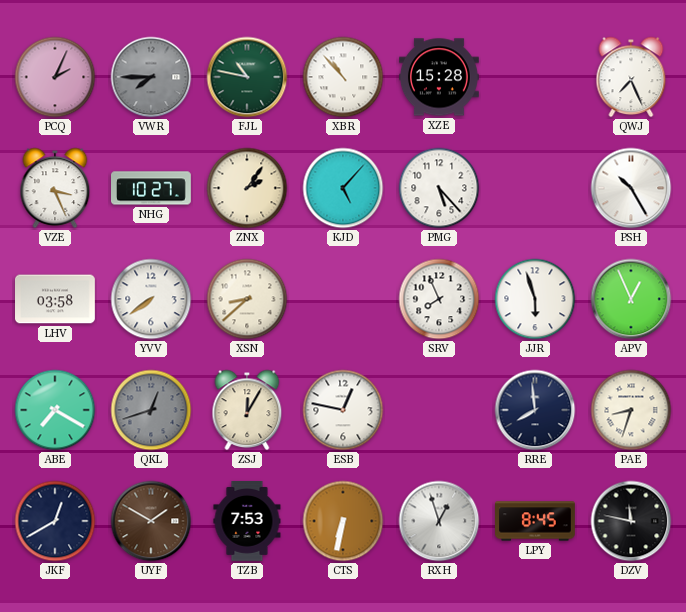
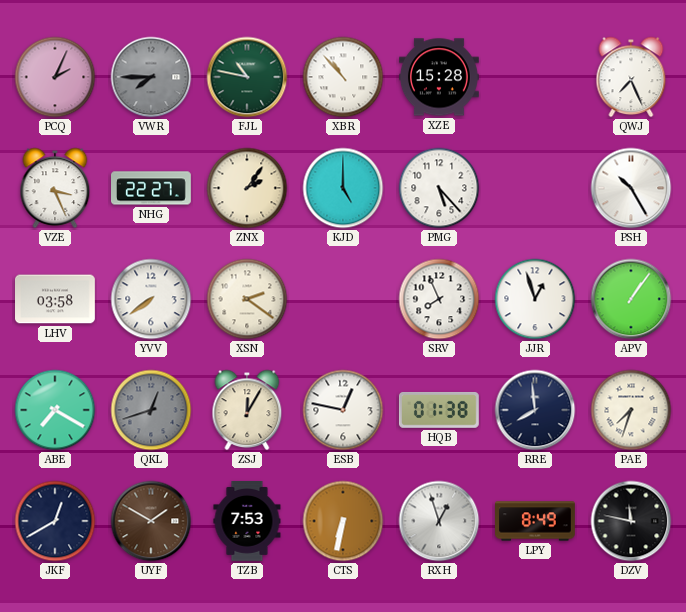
NHG: 10:27 -> 22:27 (152, 188)
KJD: 5:07 -> 5:00 (343, 188)
XSN: 8:38 -> 2:21 (247, 299)
JJR: 5:57 -> 12:57 (535, 299)
APV: 12:56 -> 1:06 (631, 299)
HQB: none -> 01:38 (439, 410)
PAE: 8:33 -> 7:33 (631, 410)
LPY: 8:45 -> 8:49 (536, 521)
